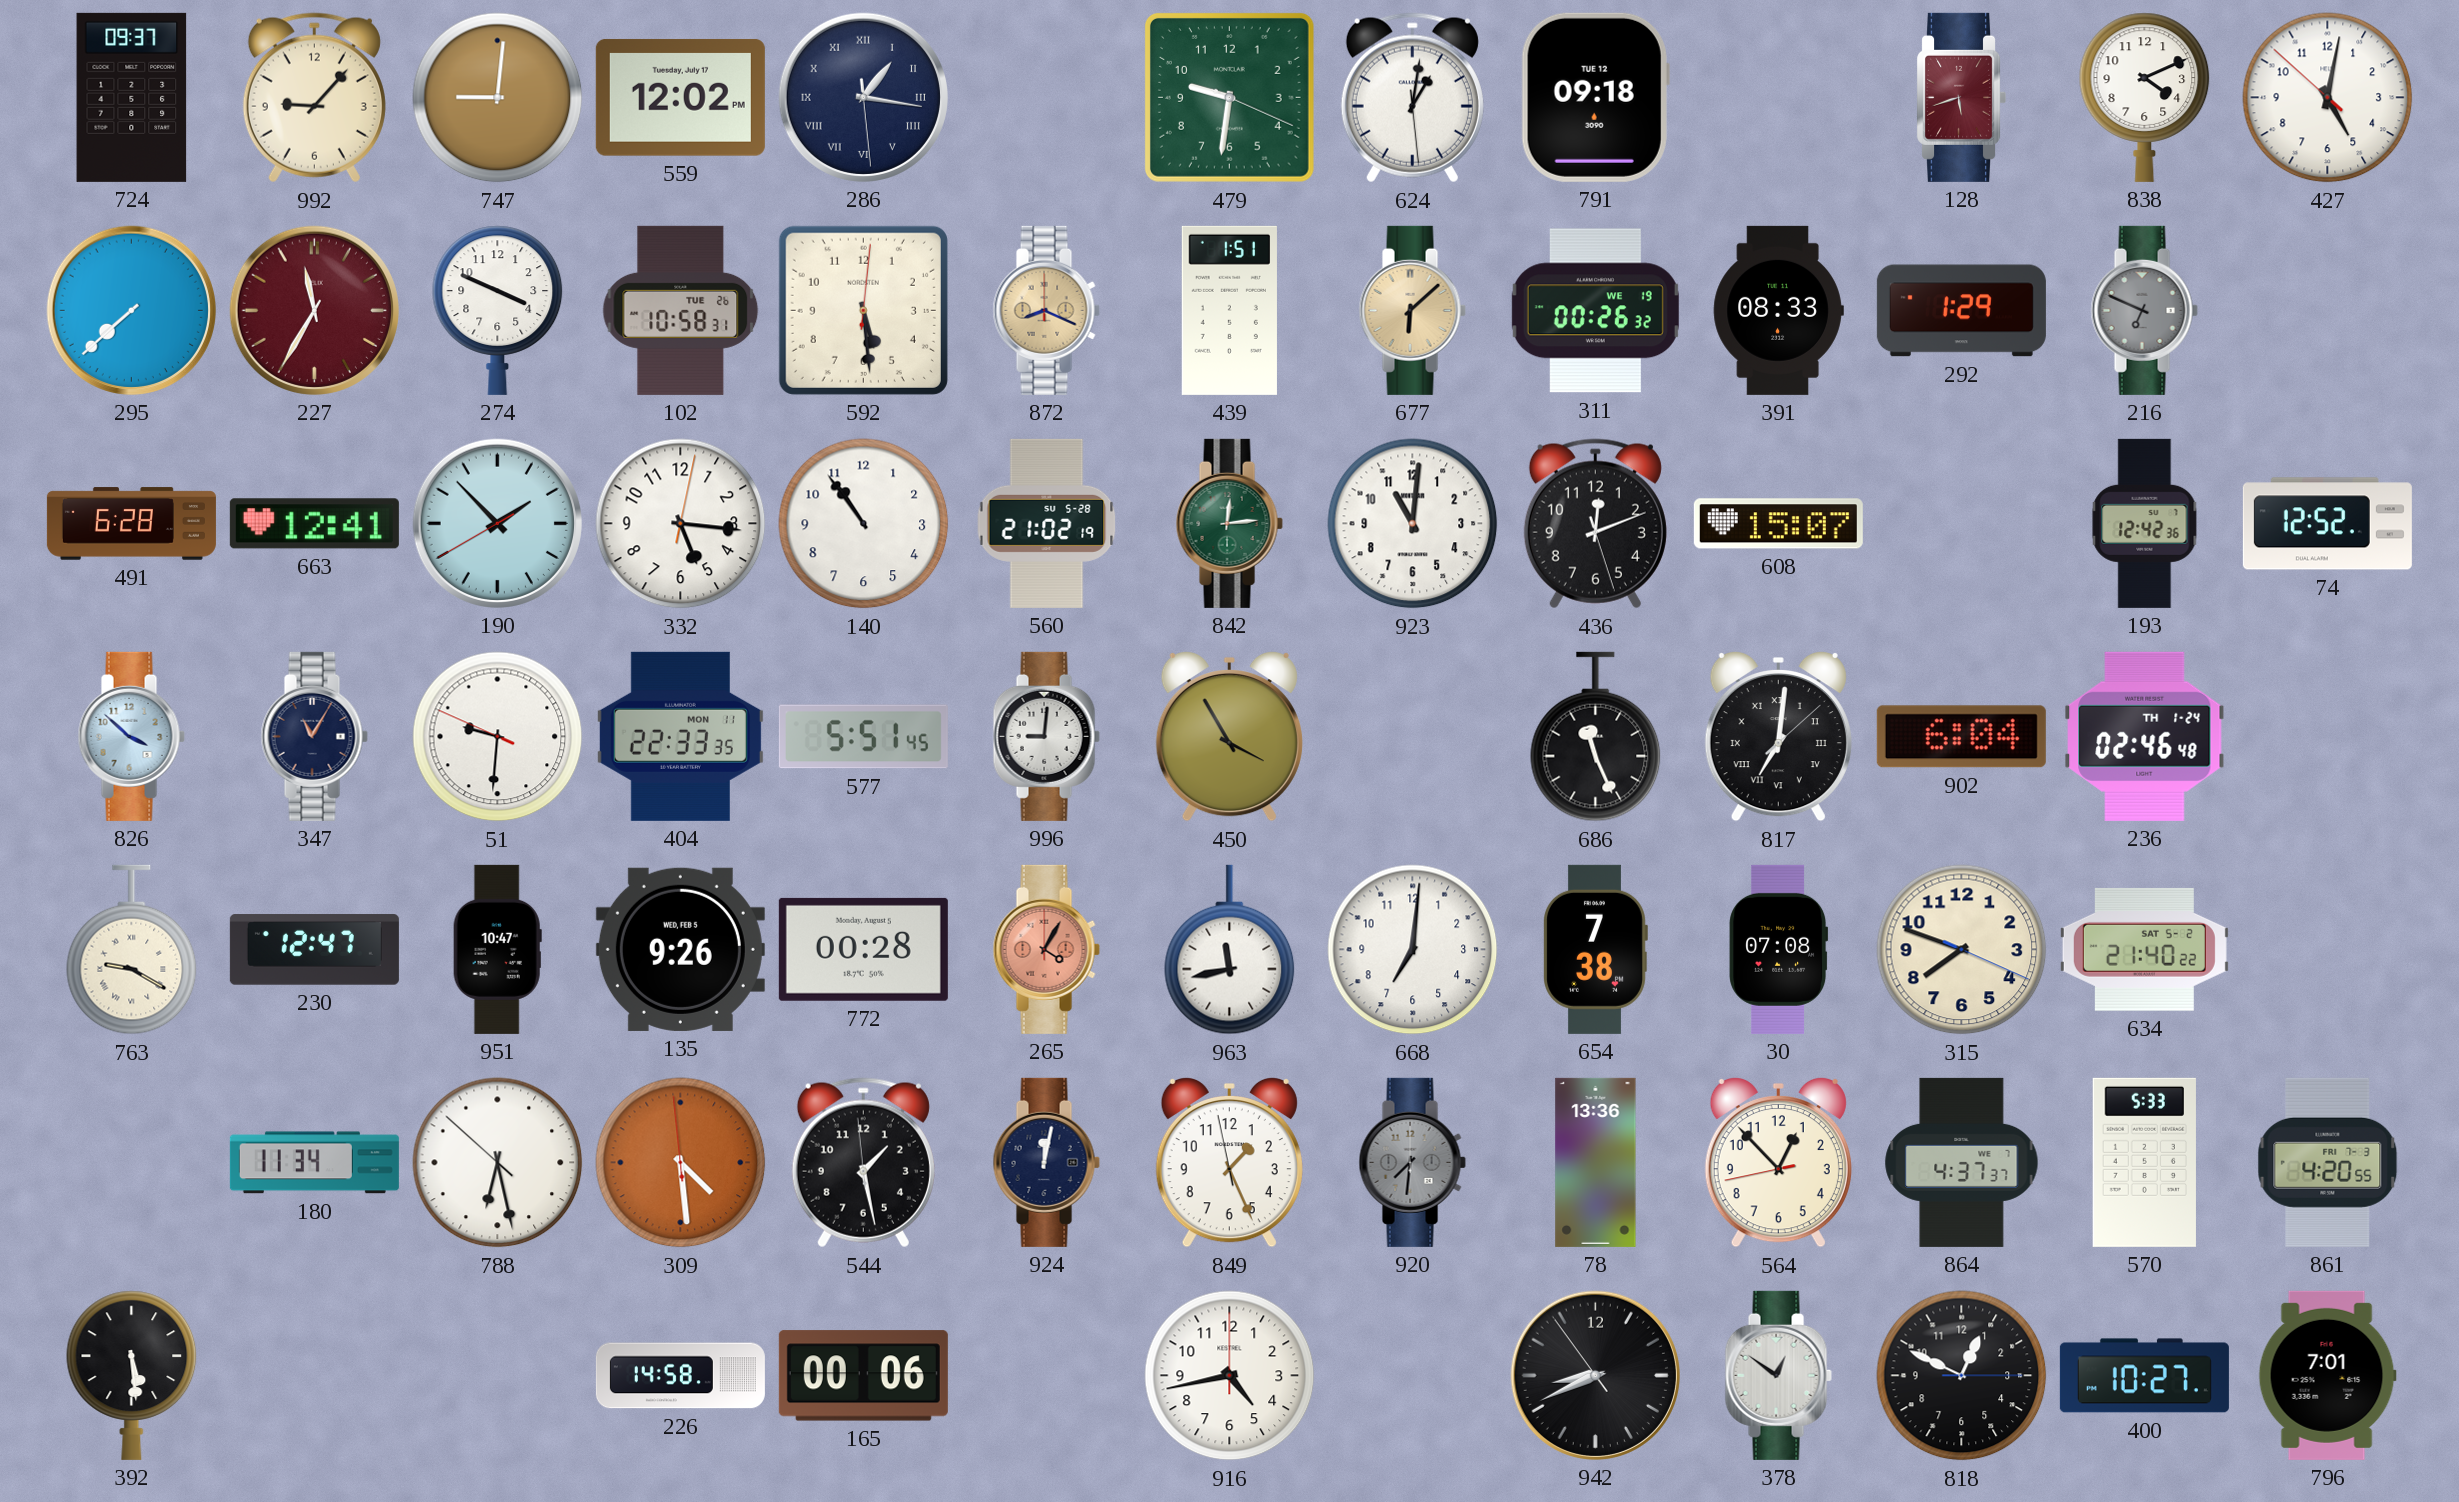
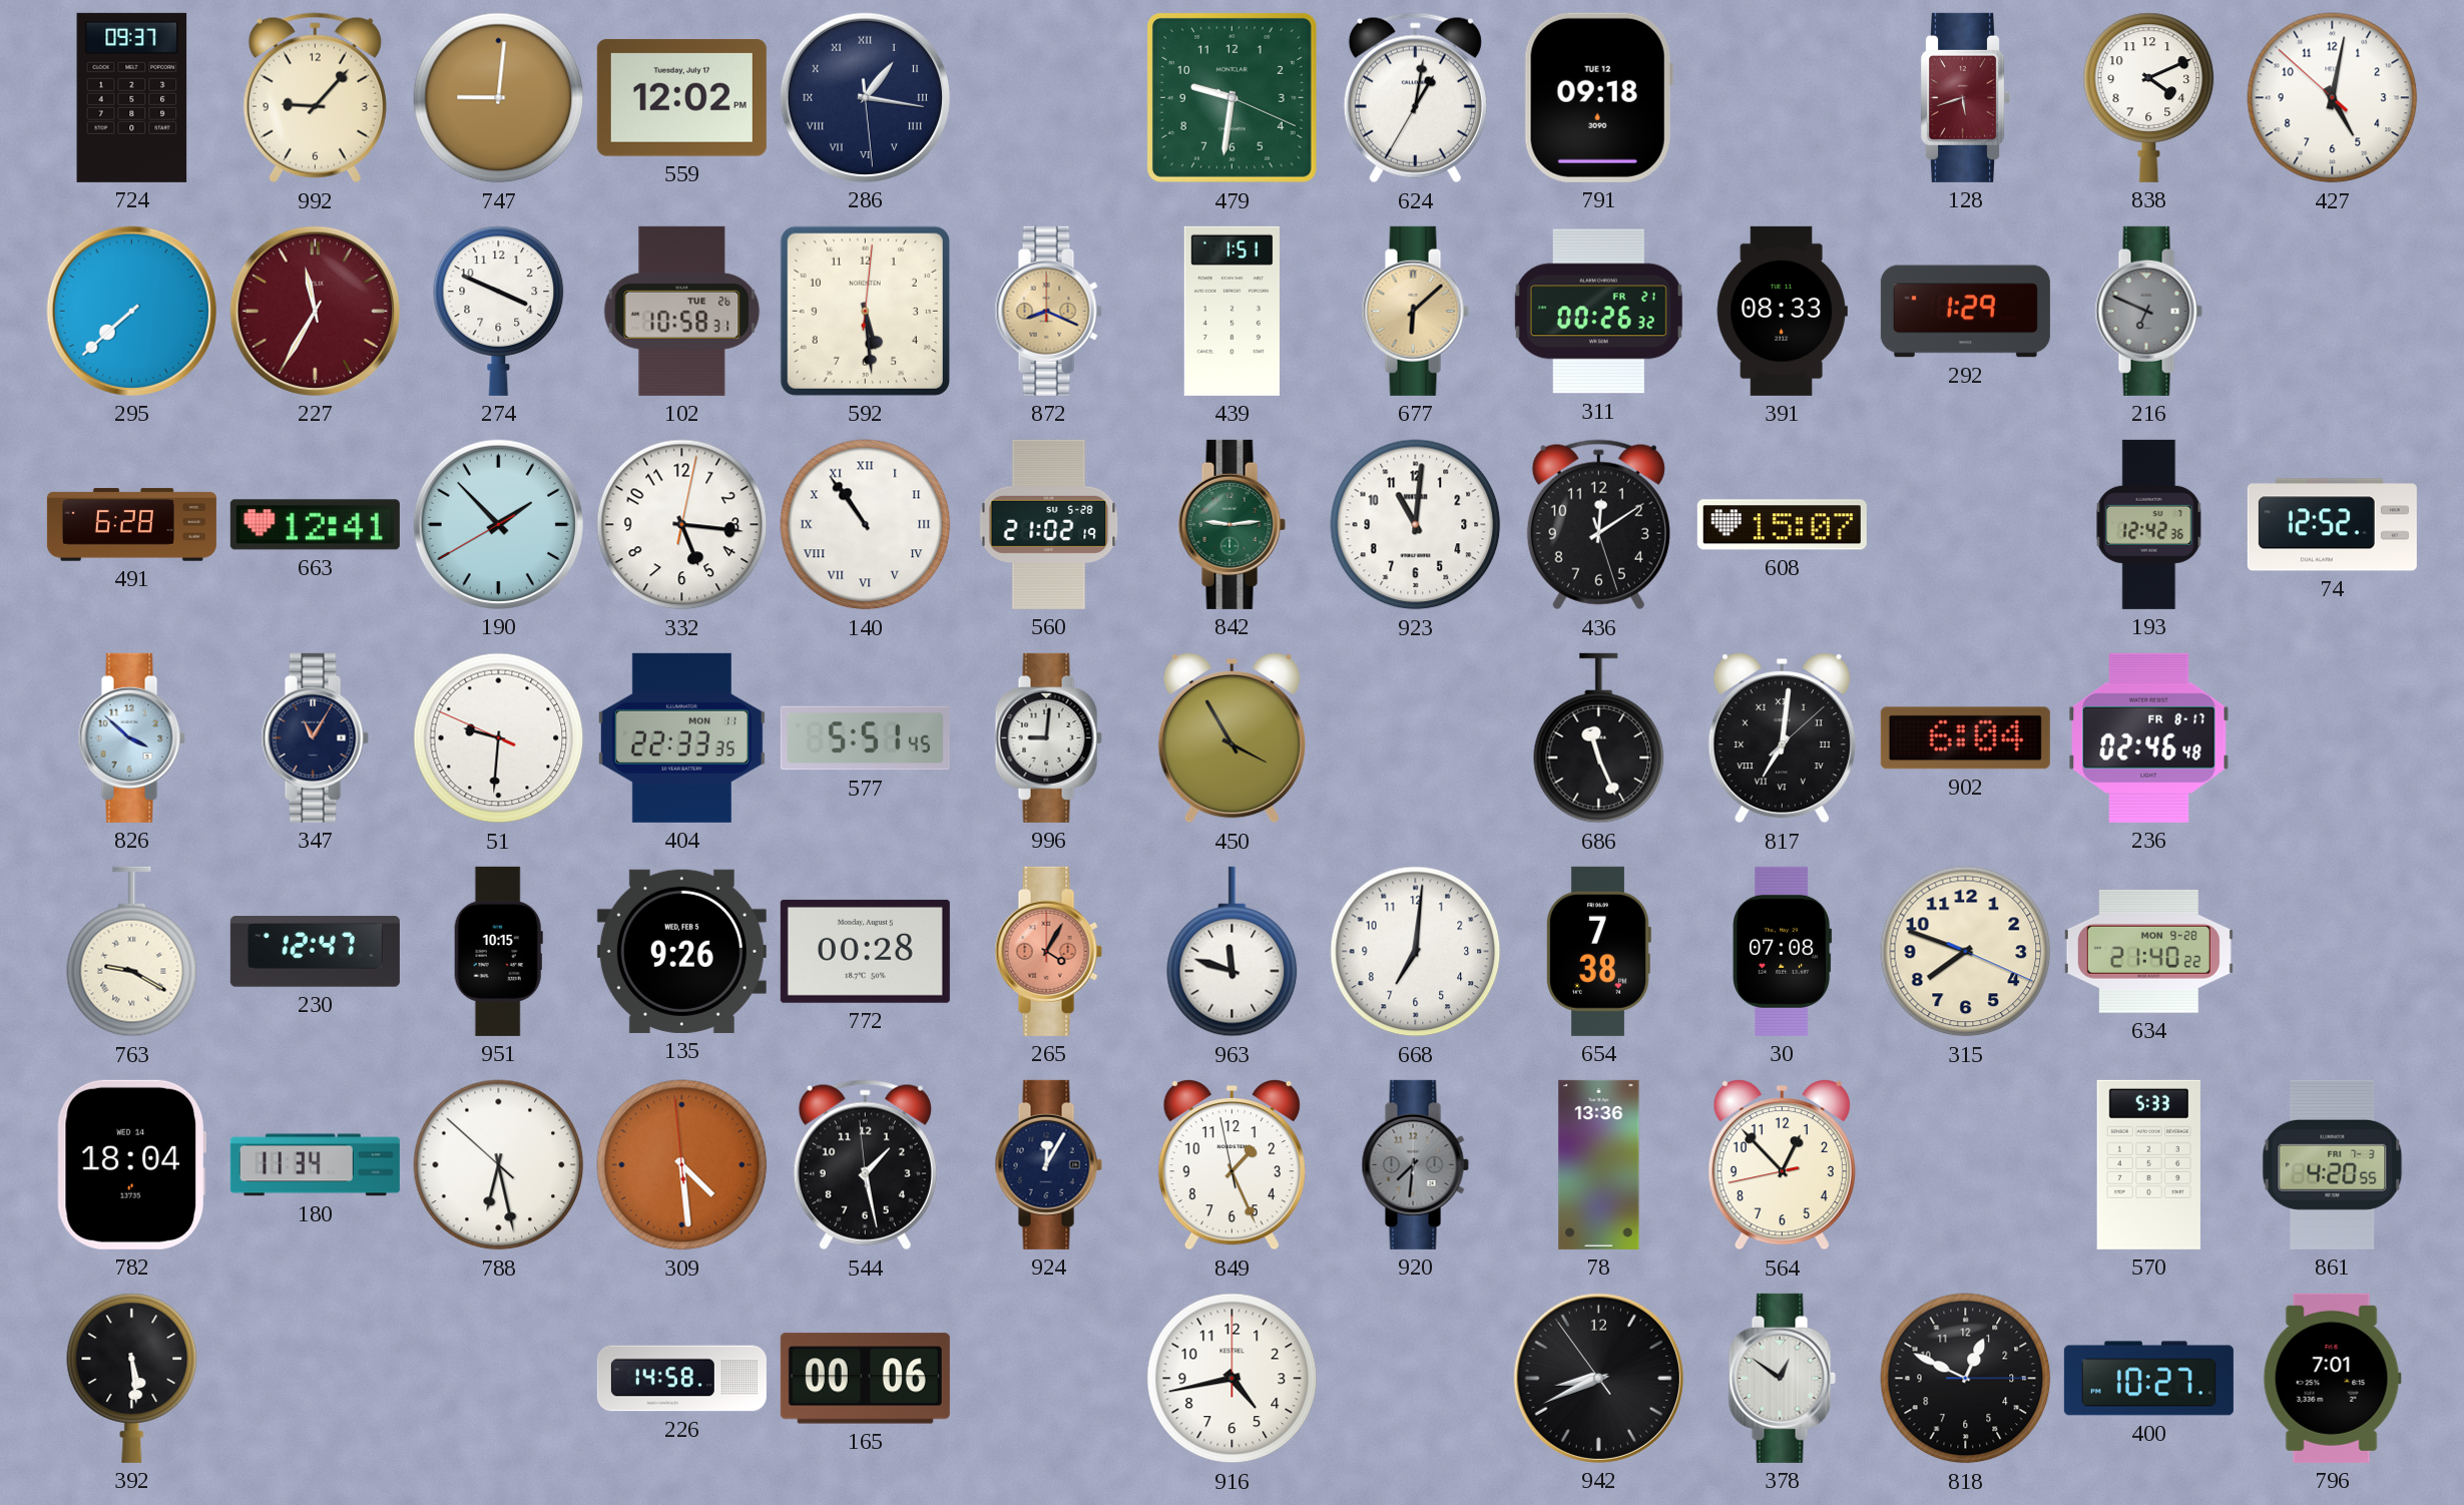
624: 1:01:29 -> 1:01:35 (1415, 98)
311 date: WE 19 -> FR 21 (1598, 312)
140 numerals: Arabic -> Roman (866, 525)
842: 12:14 -> 9:14 (1231, 524)
436: 12:11 -> 12:09 (1598, 525)
236 date: TH 1-24 -> FR 8-17 (2149, 737)
951: 10:47 -> 10:15 (498, 951)
963: 11:43 -> 11:48 (1233, 952)
634 date: SAT 5-2 -> MON 9-28 (2148, 951)
782: none -> 18:04 (131, 1164)
924: 12:02 -> 12:05 (1048, 1164)
864: 4:37 -> none (1962, 1162)
